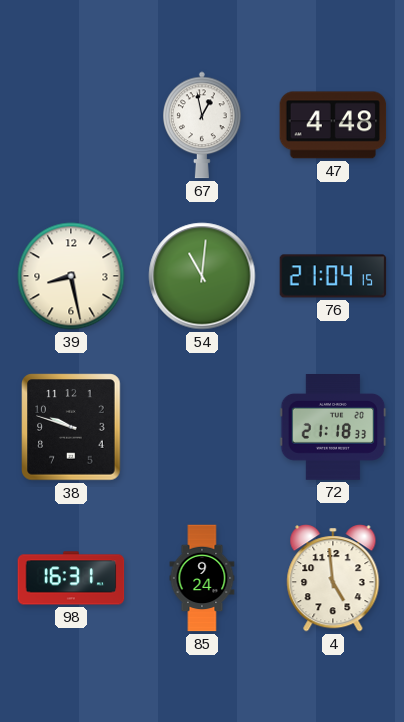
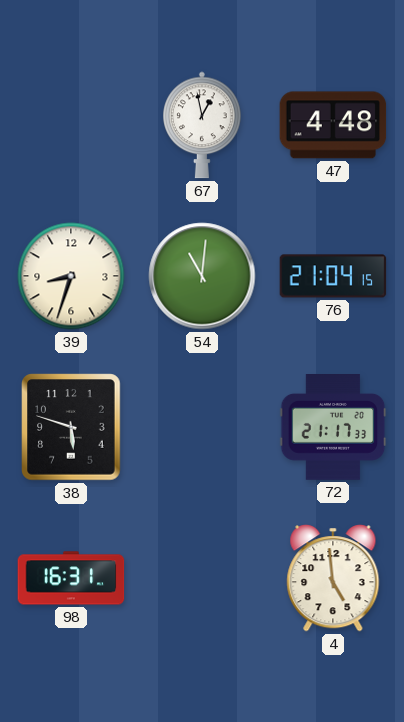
39: 8:28 -> 8:33 (71, 276)
38: 9:48 -> 5:48 (71, 427)
72: 21:18 -> 21:17 (333, 428)
85: 9:24 -> none (202, 578)
